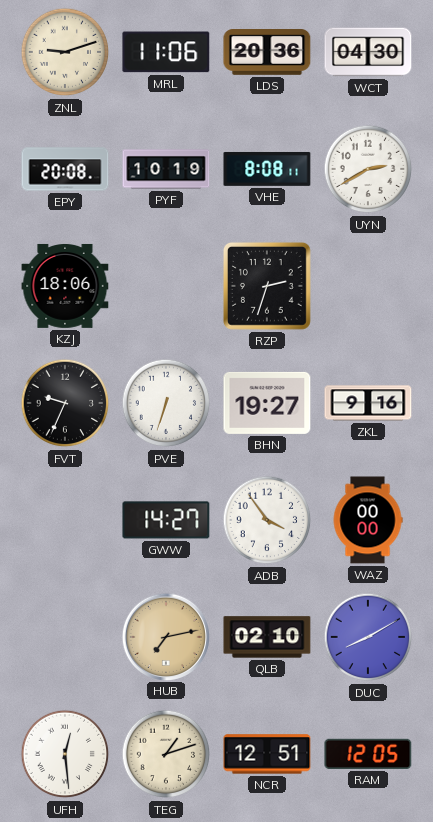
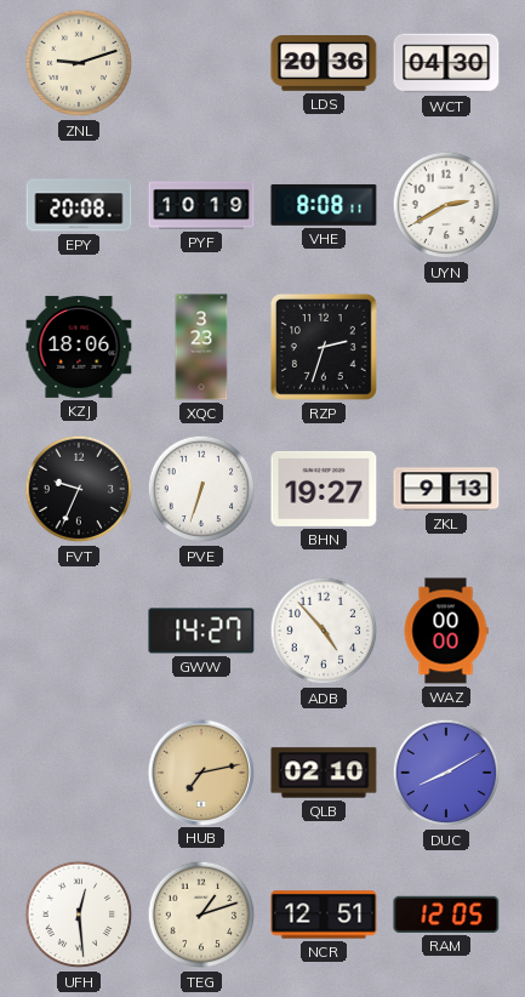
MRL: 11:06 -> none (166, 52)
XQC: none -> 3:23 (201, 347)
ZKL: 9:16 -> 9:13 (446, 489)
ADB: 3:54 -> 4:53 (324, 631)
